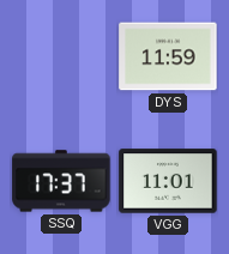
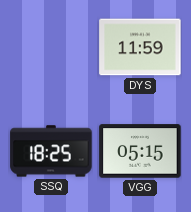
SSQ: 17:37 -> 18:25 (51, 151)
VGG: 11:01 -> 05:15 (140, 151)
